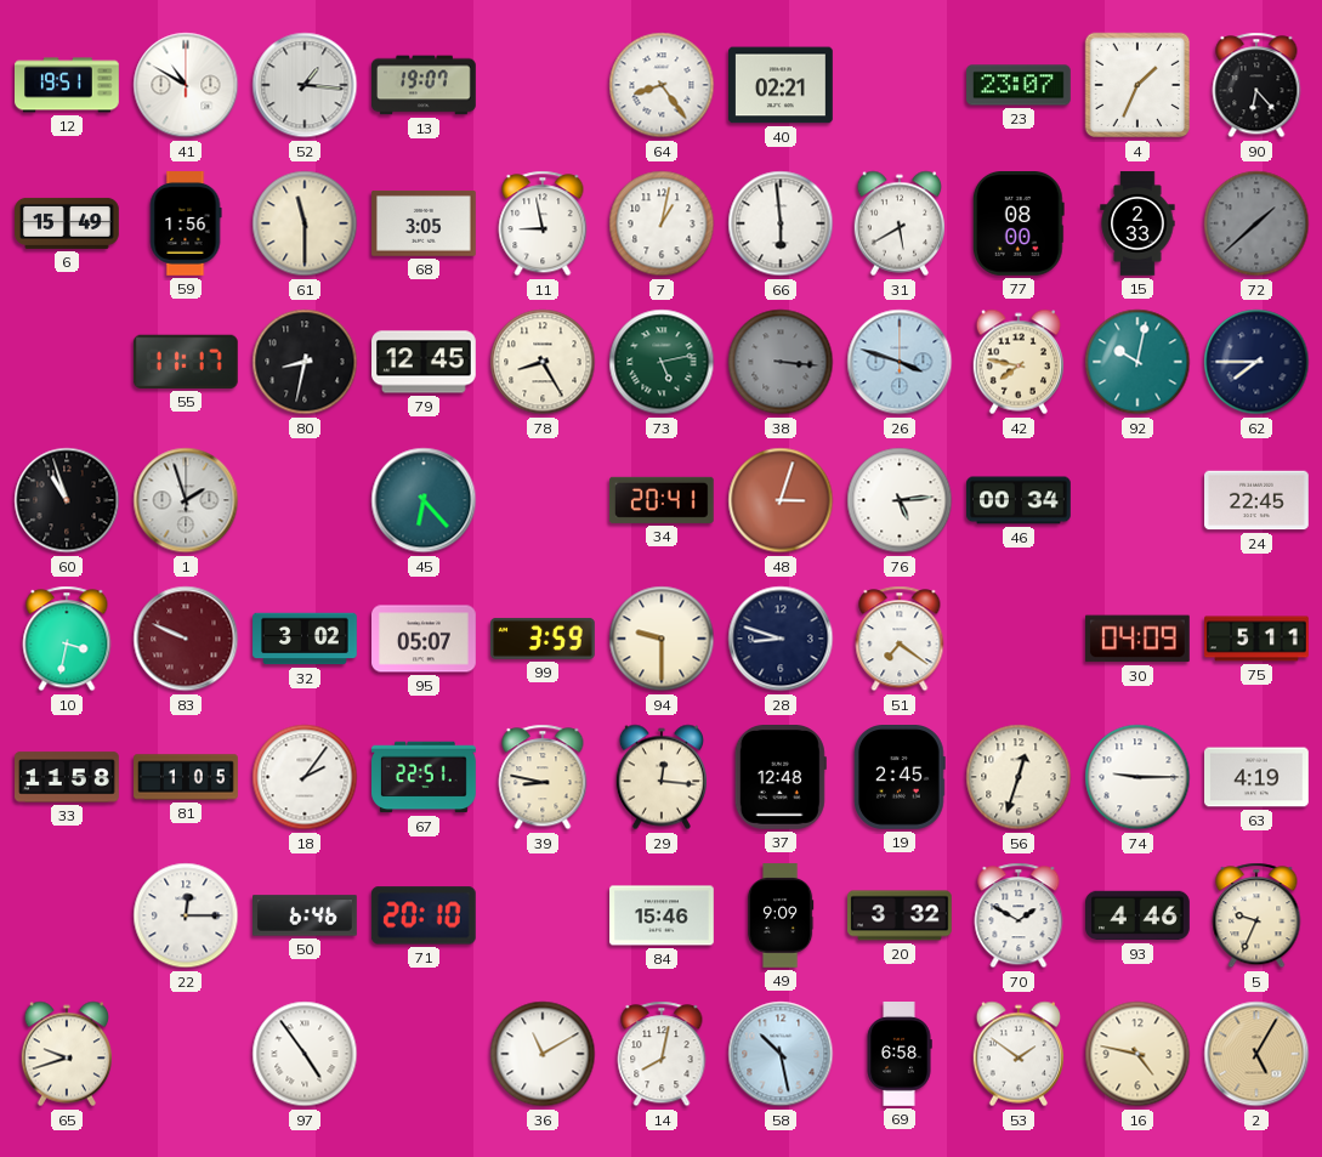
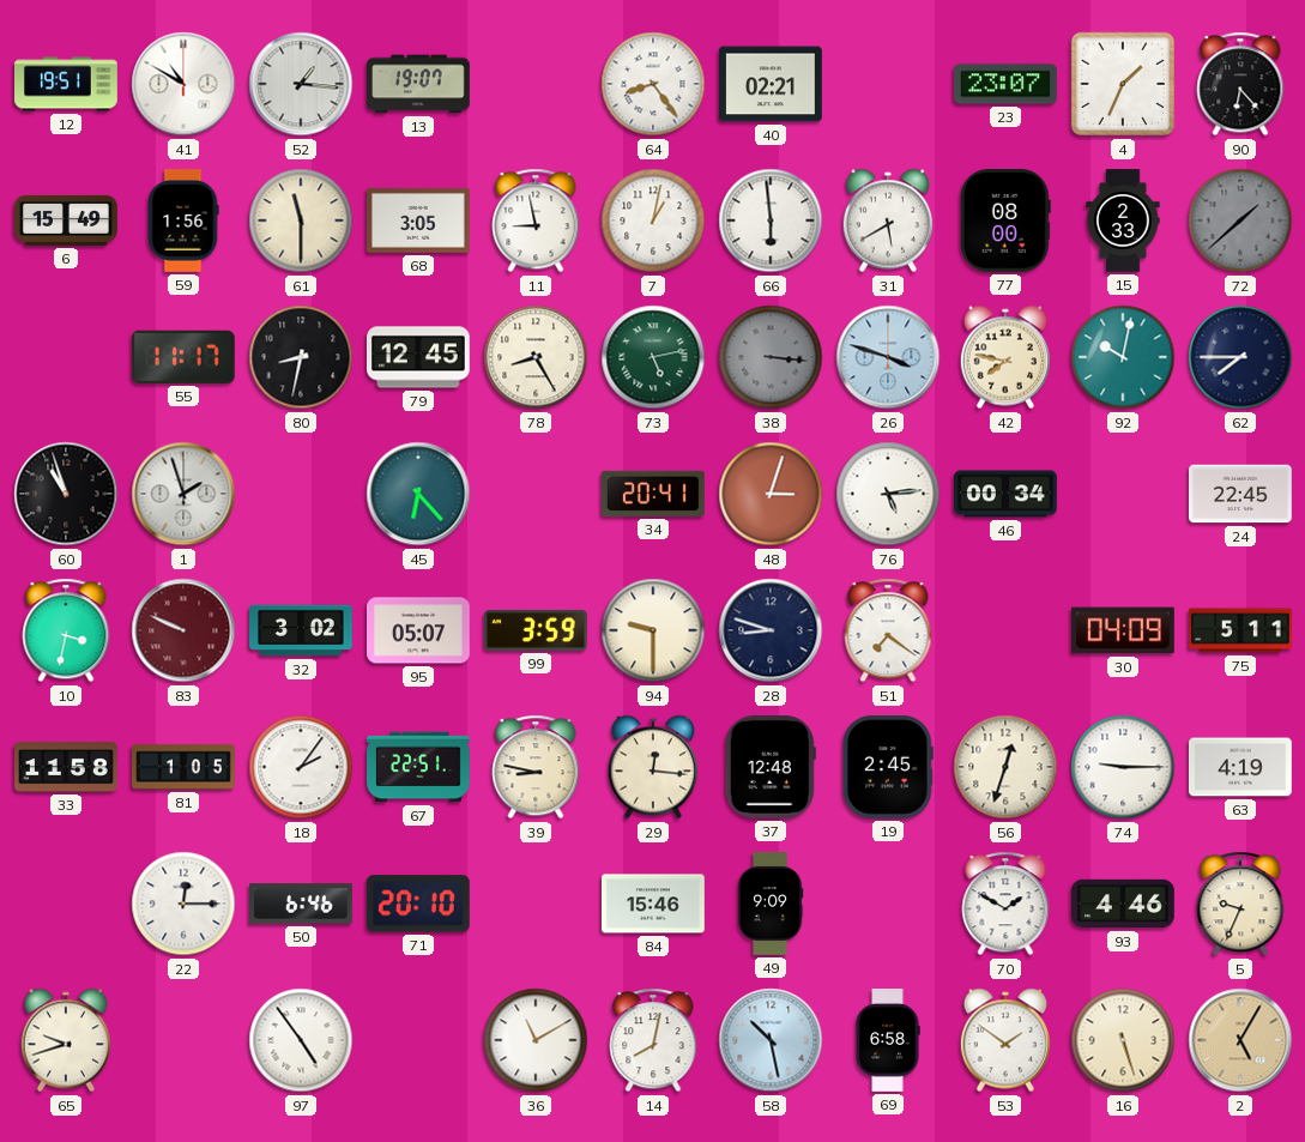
20: 3:32 -> none (901, 915)
16: 4:47 -> 5:27 (1123, 1040)
